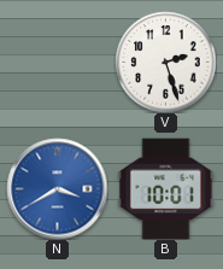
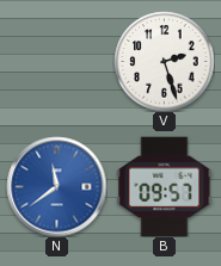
N: 3:40 -> 11:39 (56, 186)
B: 10:01 -> 09:57 (165, 186)
